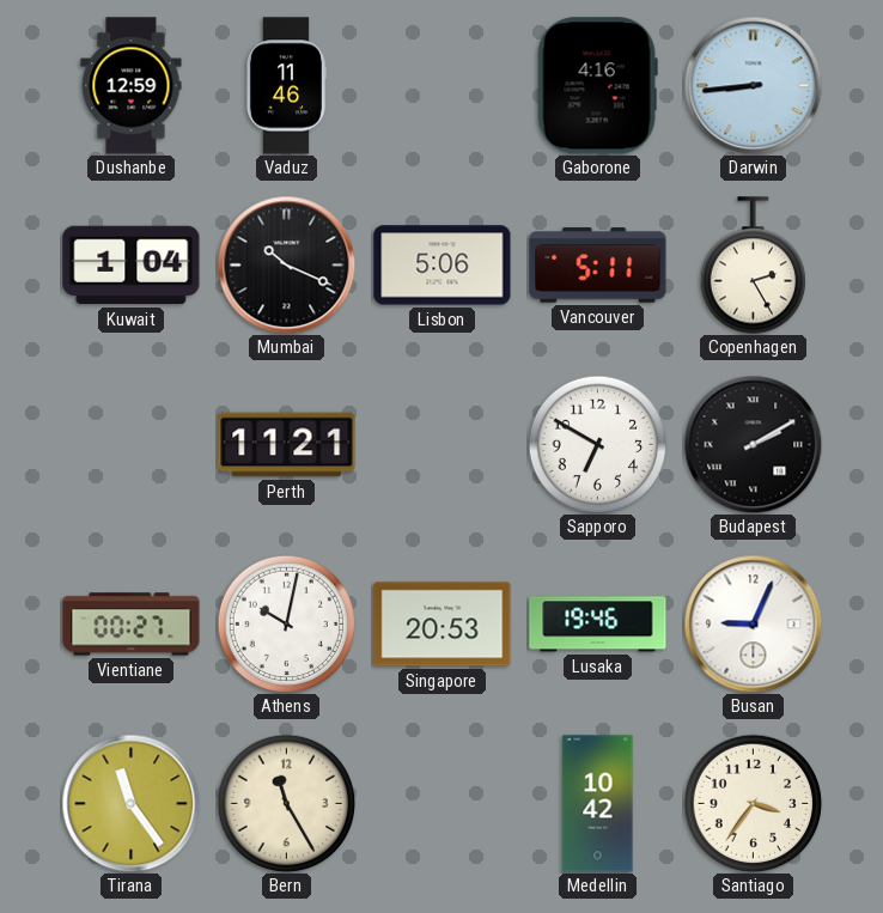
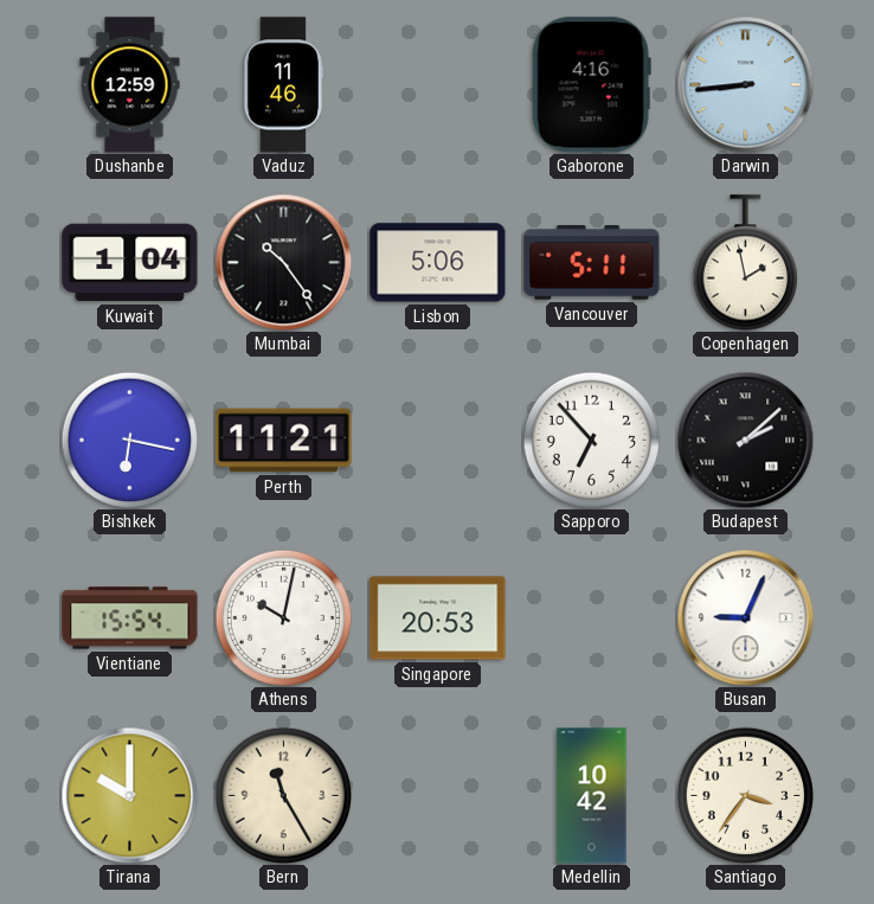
Mumbai: 10:19 -> 10:24 (283, 262)
Copenhagen: 2:25 -> 1:58 (745, 263)
Bishkek: none -> 6:17 (129, 440)
Sapporo: 6:50 -> 6:53 (591, 440)
Budapest: 2:10 -> 2:08 (745, 440)
Vientiane: 00:27 -> 15:54 (130, 618)
Lusaka: 19:46 -> none (598, 625)
Tirana: 11:24 -> 10:00 (129, 795)
